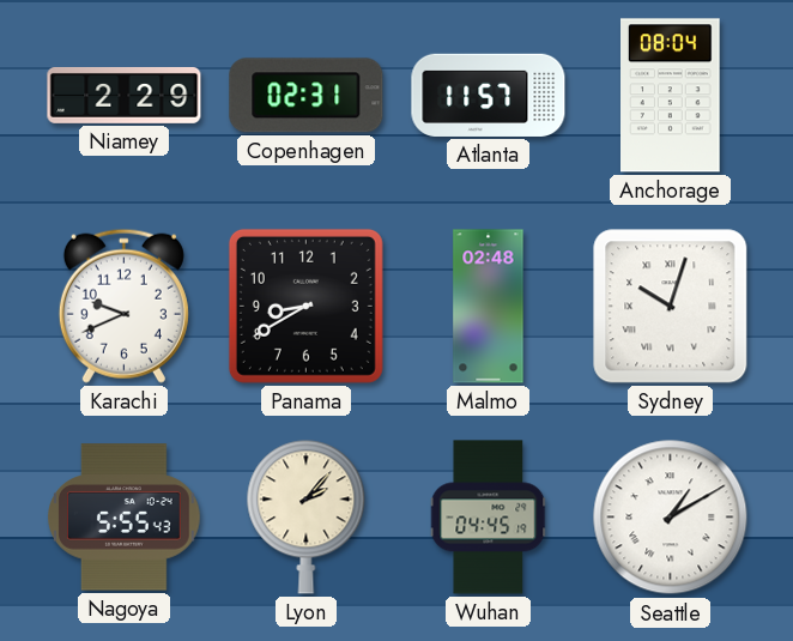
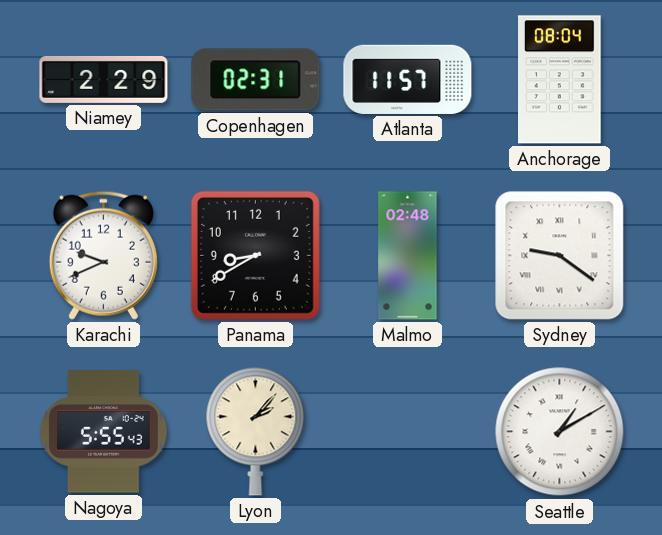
Sydney: 10:03 -> 9:21 (560, 256)
Wuhan: 04:45 -> none (489, 518)
